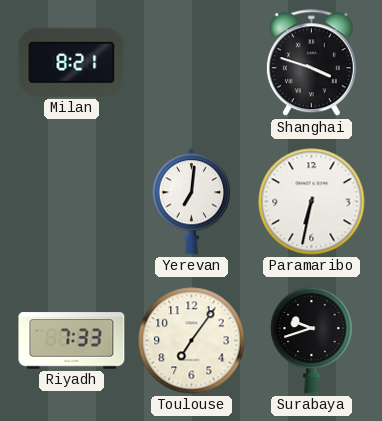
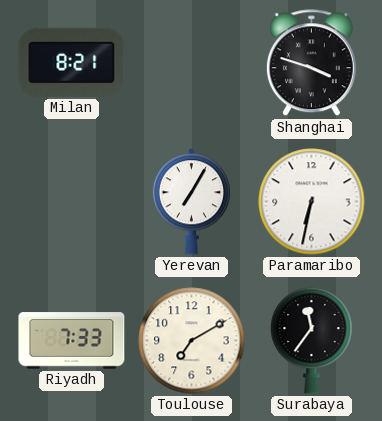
Yerevan: 7:01 -> 7:05 (191, 202)
Toulouse: 7:06 -> 7:10 (192, 341)
Surabaya: 9:42 -> 11:36 (312, 340)
